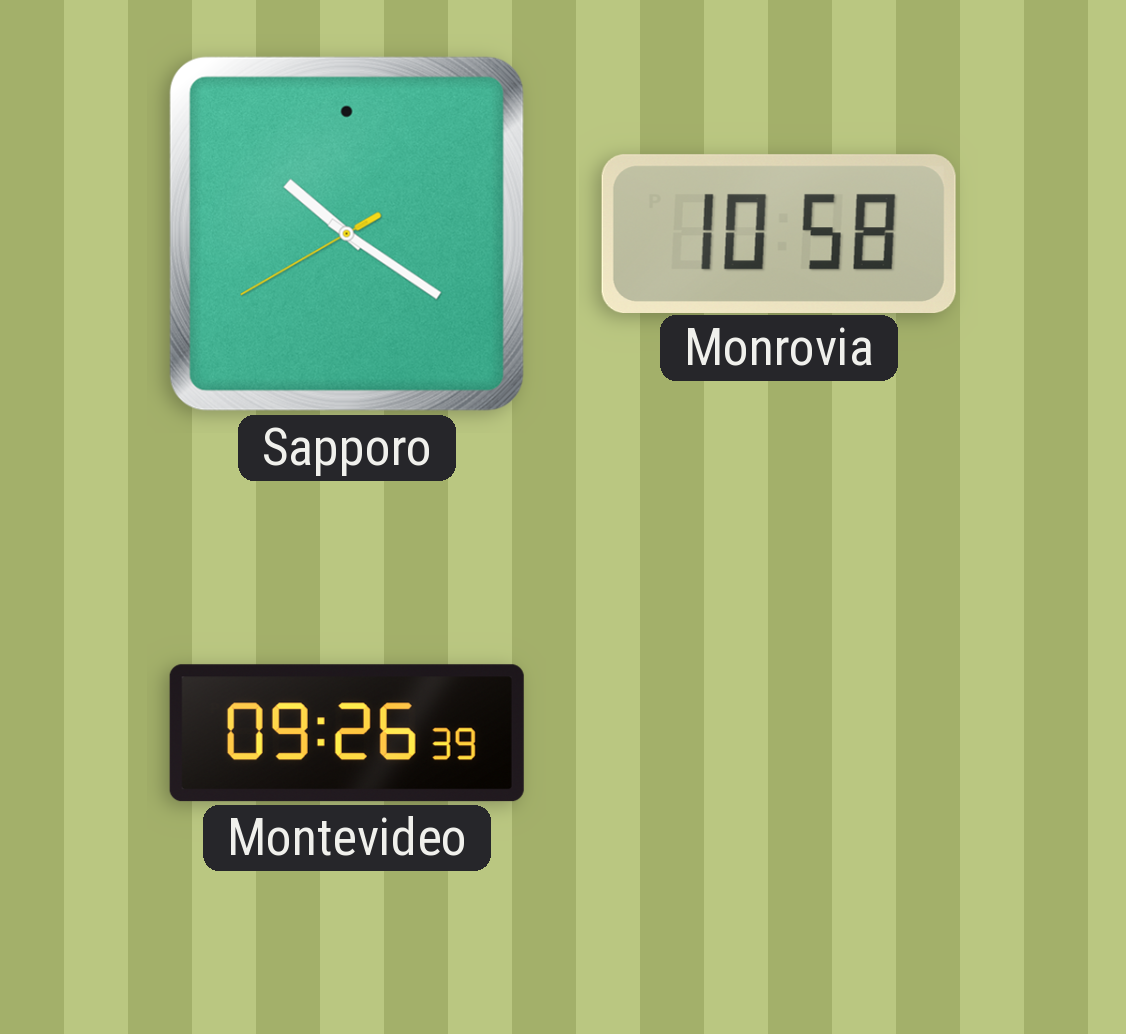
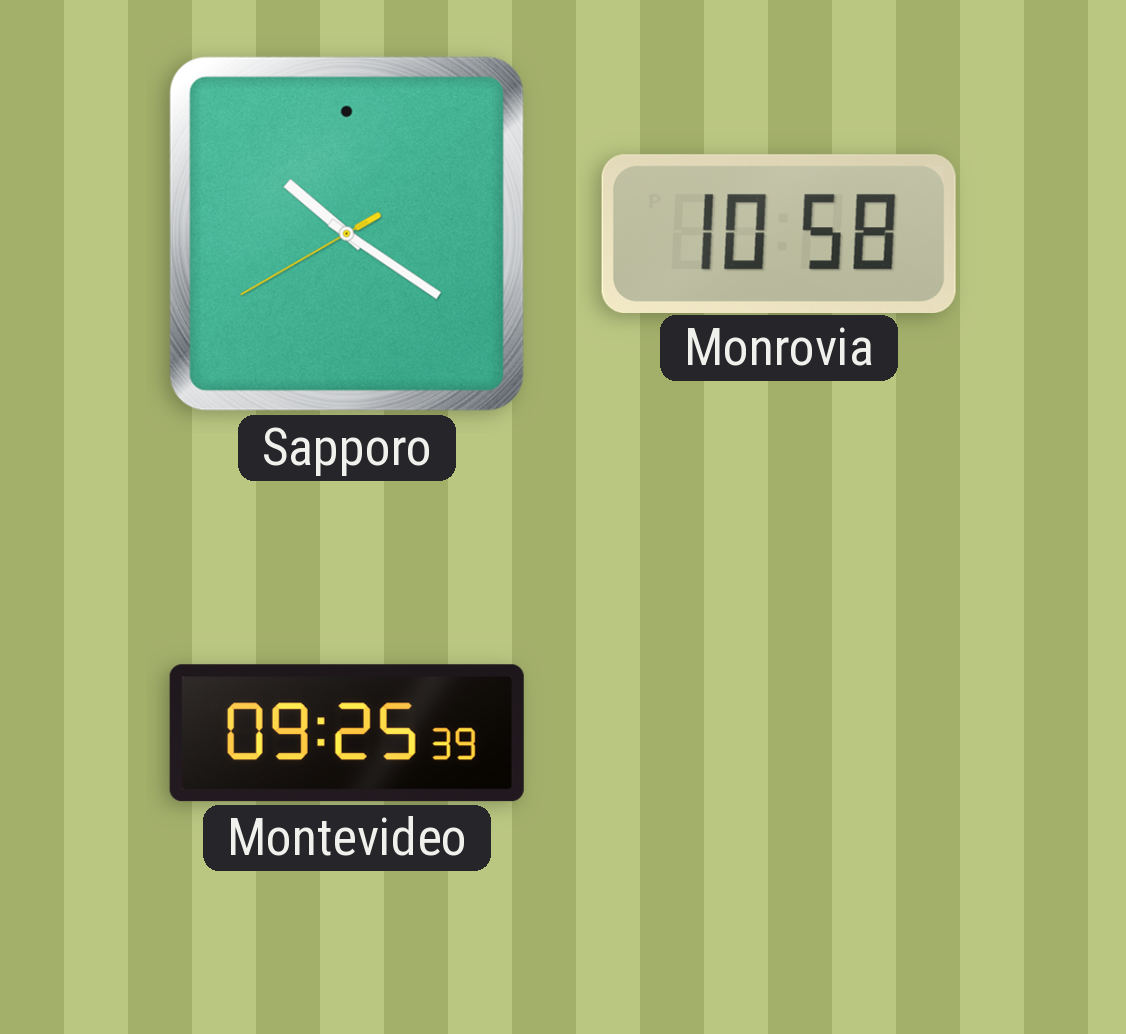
Montevideo: 09:26 -> 09:25 (347, 733)
